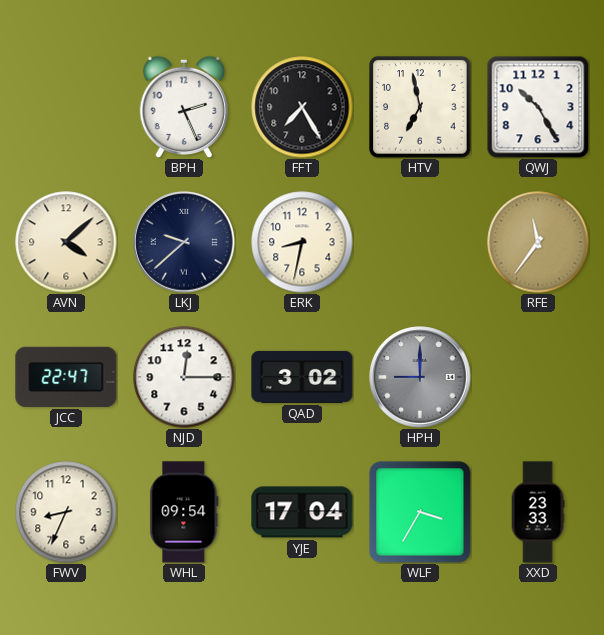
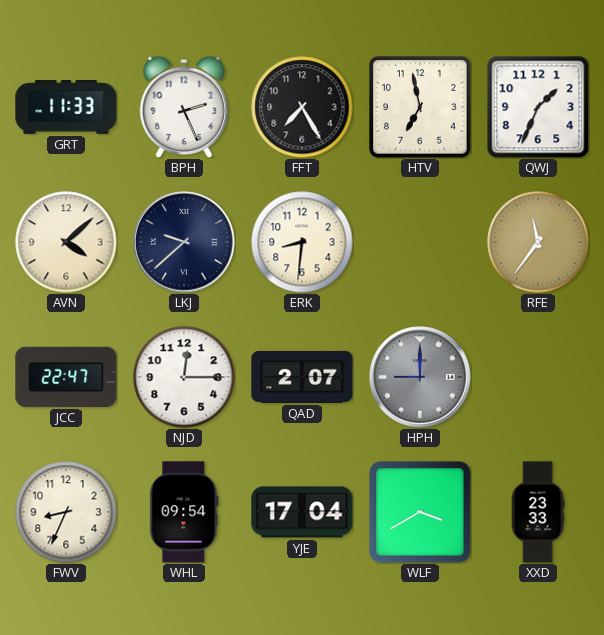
GRT: none -> 11:33 (66, 108)
QWJ: 10:25 -> 1:34 (538, 107)
ERK: 8:32 -> 8:31 (302, 242)
QAD: 3:02 -> 2:07 (302, 377)
WLF: 3:35 -> 3:40 (420, 512)
